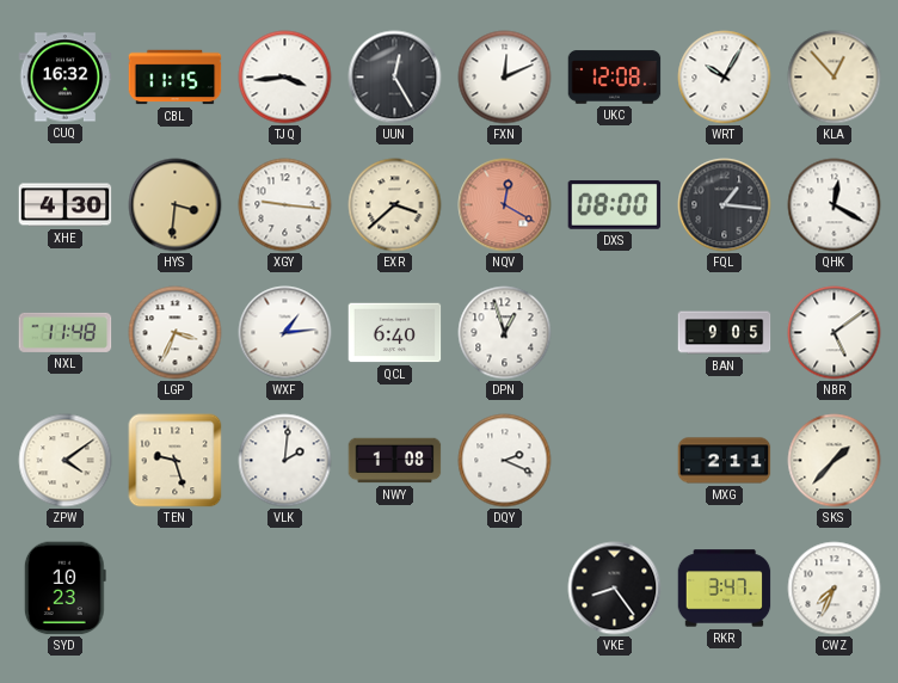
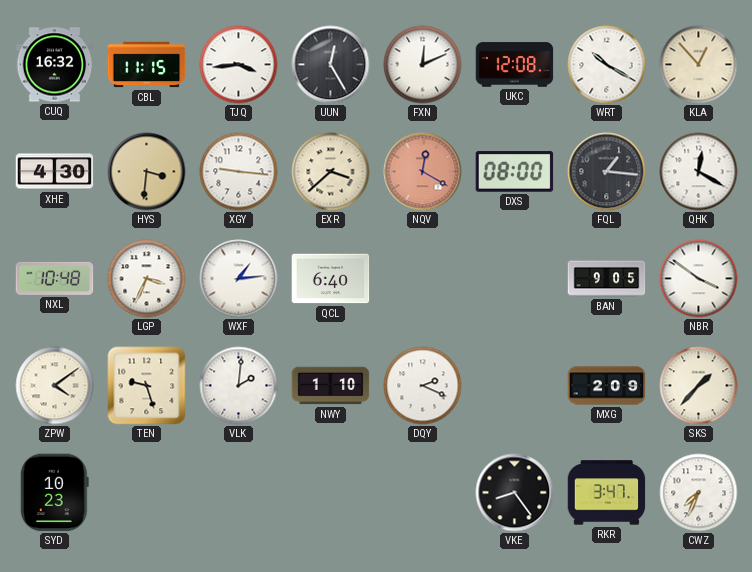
WRT: 10:05 -> 10:20 (607, 65)
NXL: 11:48 -> 10:48 (55, 278)
DPN: 12:57 -> none (505, 333)
NBR: 5:09 -> 3:51 (699, 279)
NWY: 1:08 -> 1:10 (331, 386)
MXG: 2:11 -> 2:09 (607, 386)
